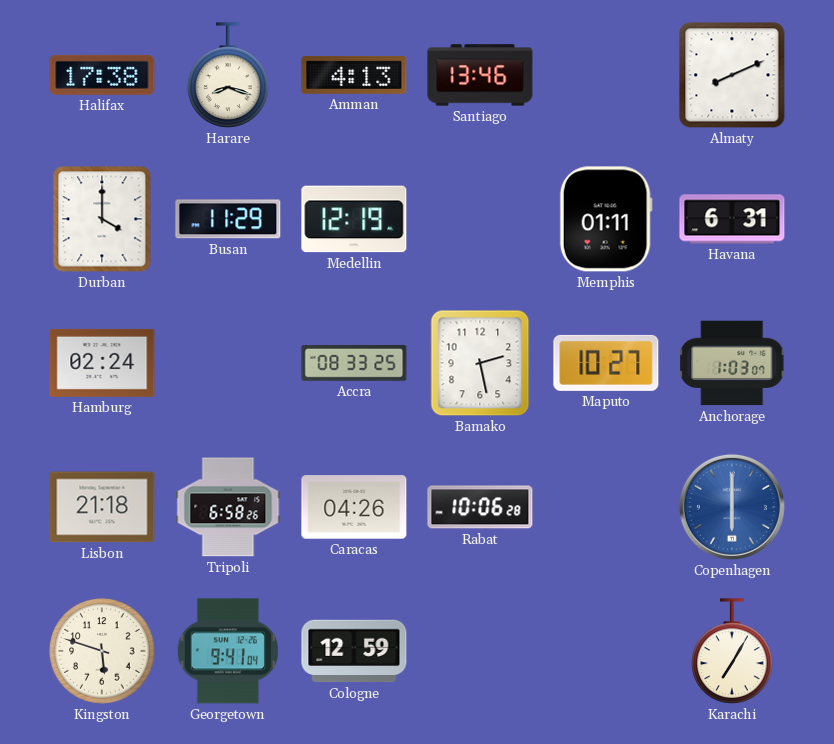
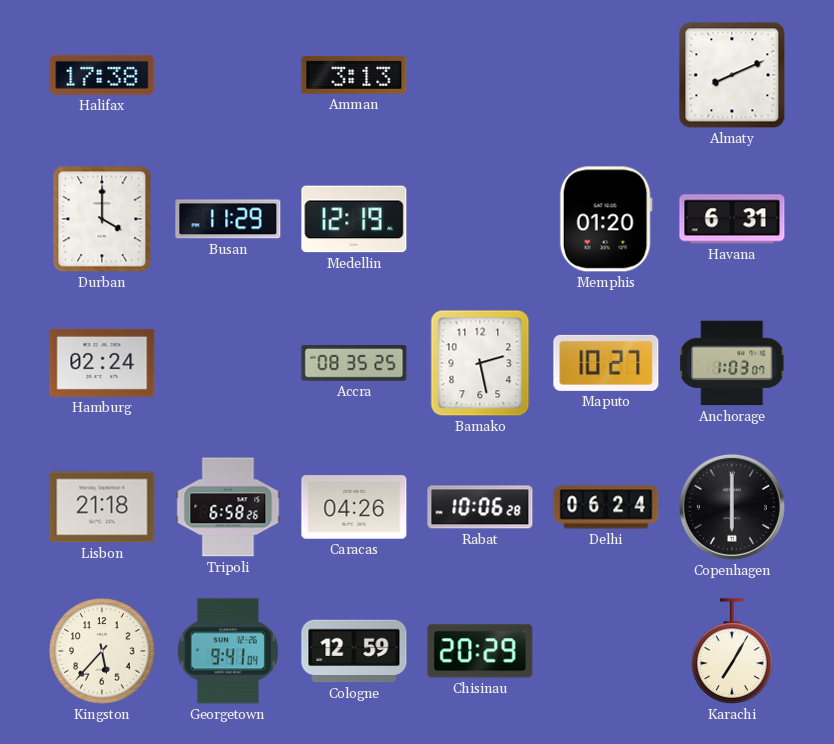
Harare: 8:18 -> none (228, 75)
Amman: 4:13 -> 3:13 (354, 75)
Santiago: 13:46 -> none (480, 75)
Memphis: 01:11 -> 01:20 (606, 219)
Accra: 08:33 -> 08:35 (354, 363)
Delhi: none -> 06:24 (606, 507)
Copenhagen dial: blue -> black (732, 507)
Kingston: 5:48 -> 5:37 (102, 651)
Chisinau: none -> 20:29 (480, 651)
